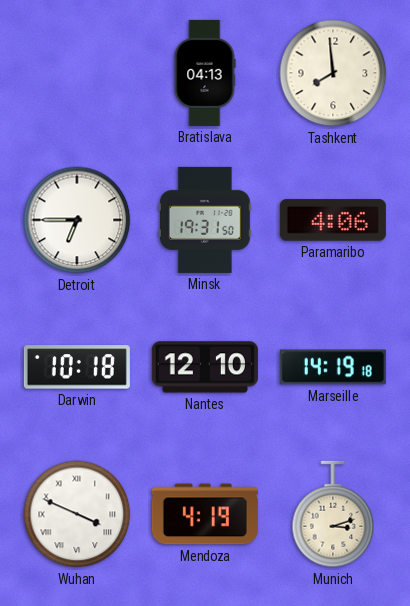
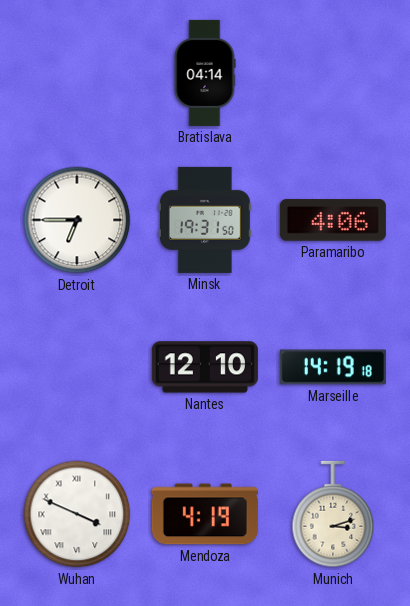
Bratislava: 04:13 -> 04:14 (205, 73)
Tashkent: 7:59 -> none (333, 73)
Darwin: 10:18 -> none (77, 367)
